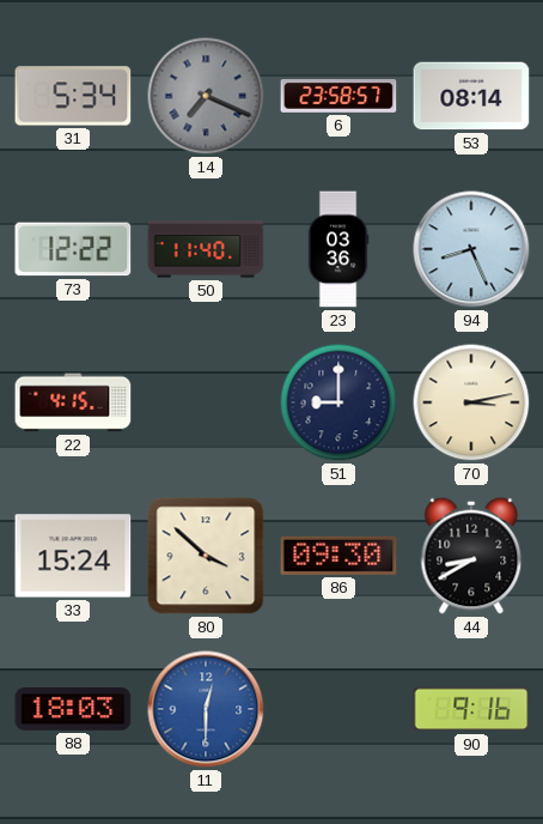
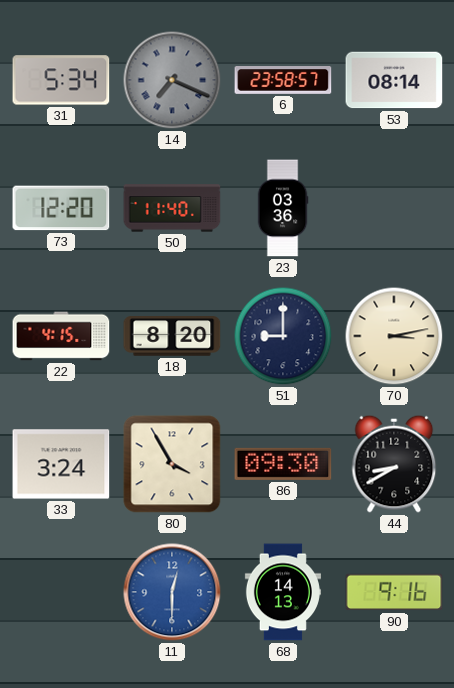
73: 12:22 -> 12:20 (61, 208)
94: 8:26 -> none (471, 249)
18: none -> 8:20 (172, 336)
33: 15:24 -> 3:24 (61, 464)
80: 3:52 -> 3:55 (172, 464)
88: 18:03 -> none (73, 709)
68: none -> 14:13 (283, 592)
